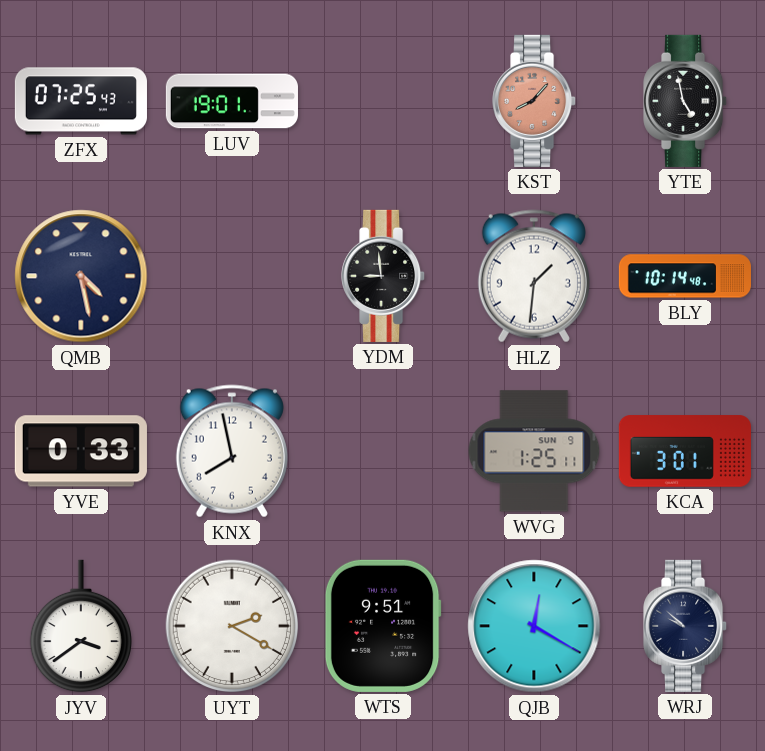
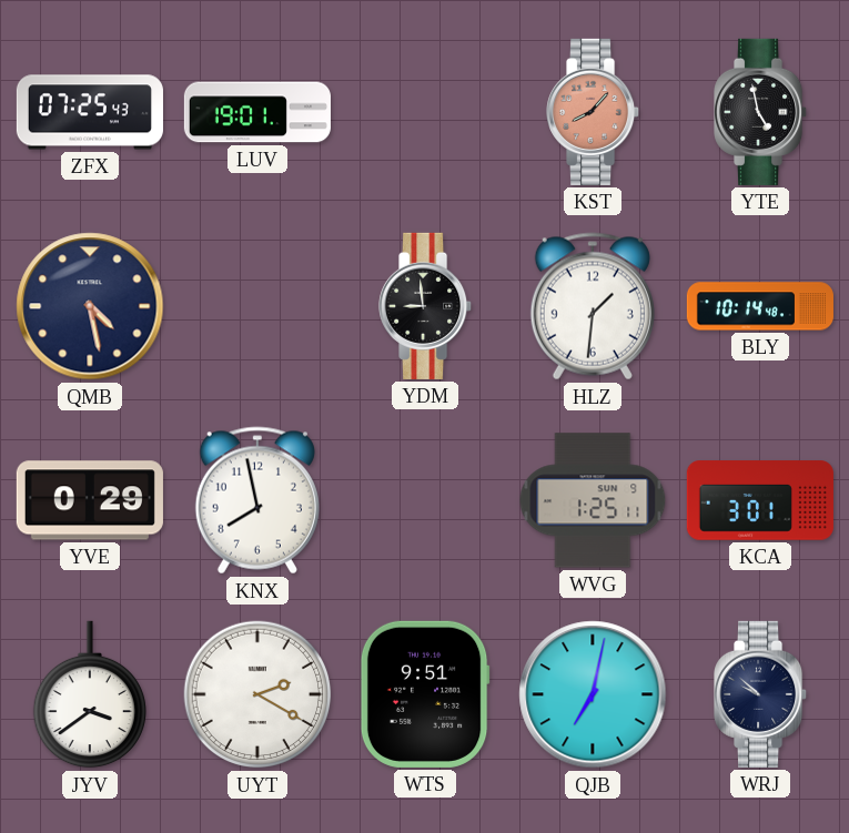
YVE: 0:33 -> 0:29 (90, 500)
QJB: 12:20 -> 7:02 (593, 694)
